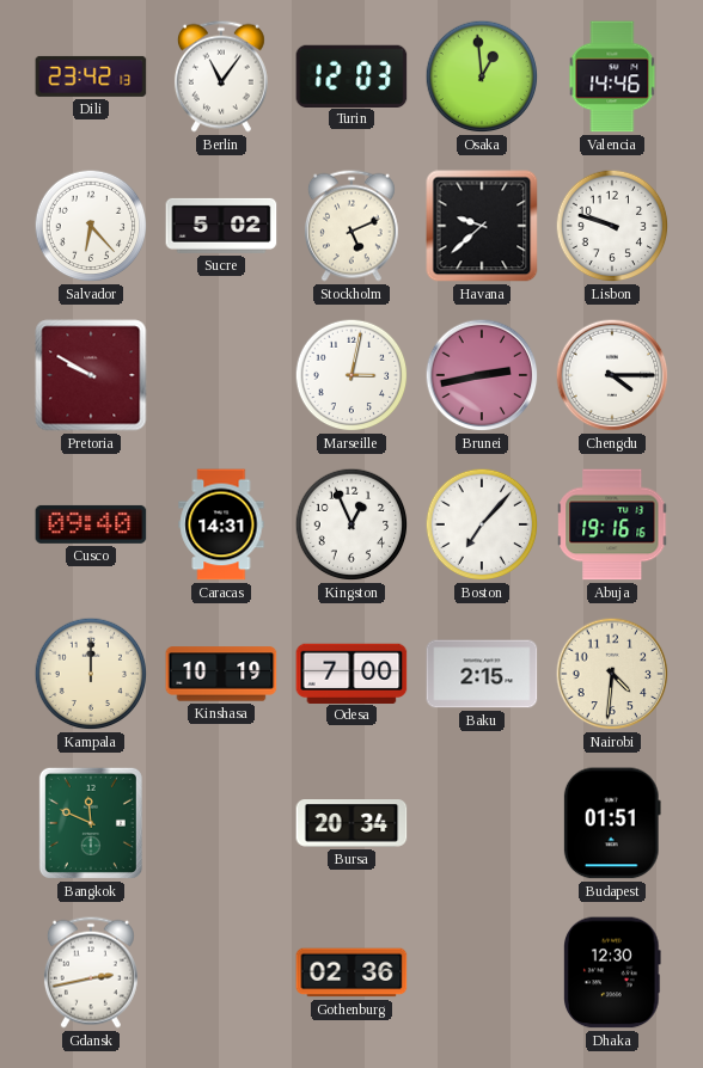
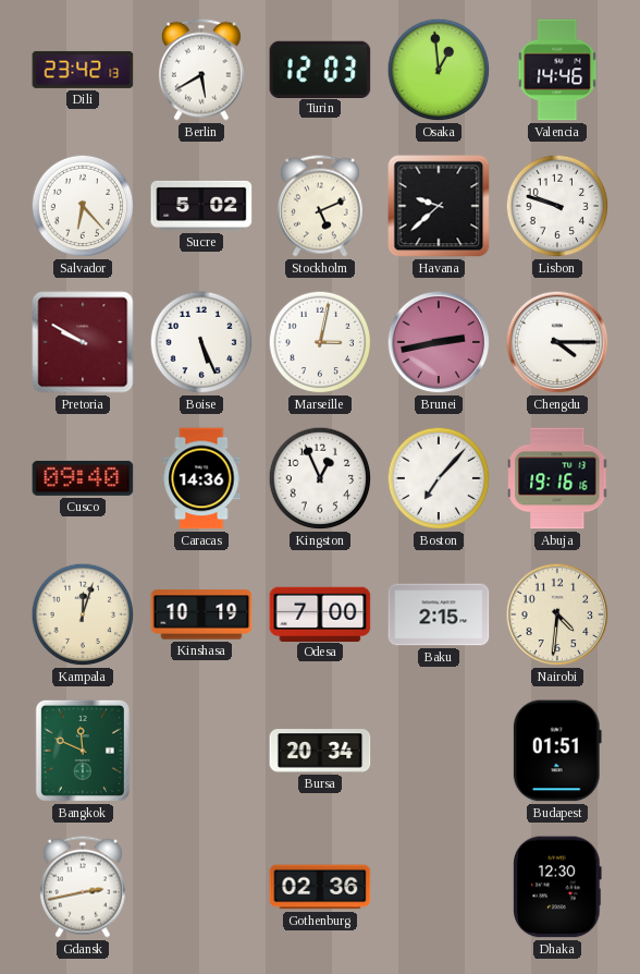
Berlin: 11:06 -> 5:40 (201, 70)
Boise: none -> 5:26 (201, 342)
Caracas: 14:31 -> 14:36 (201, 478)
Kampala: 12:00 -> 12:03 (83, 614)
